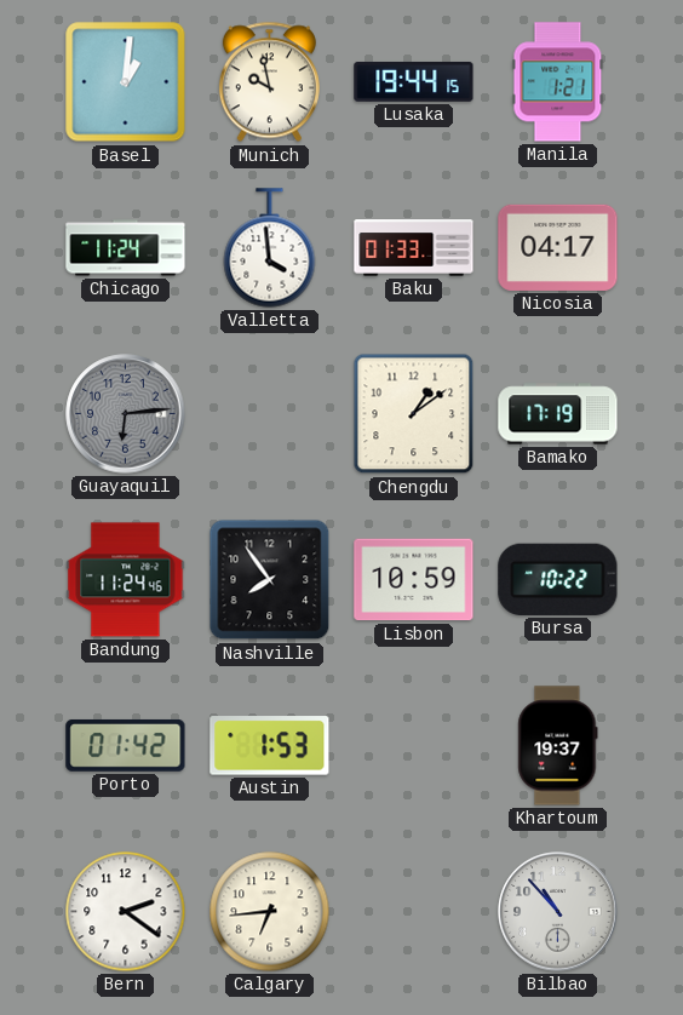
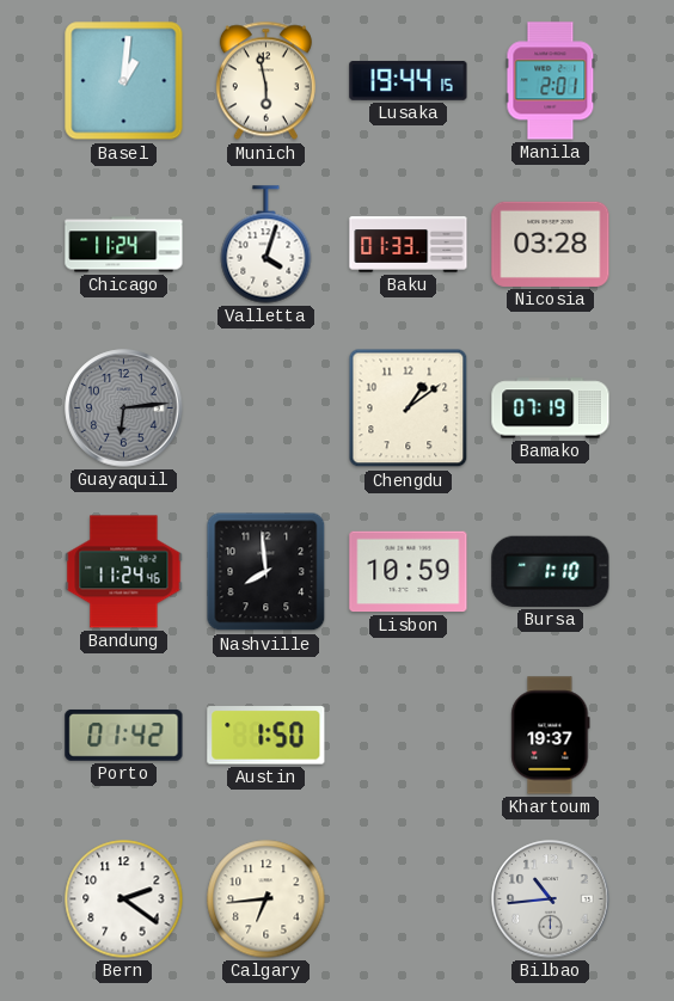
Munich: 9:58 -> 5:58 (265, 81)
Manila: 1:21 -> 2:01 (551, 81)
Valletta: 3:59 -> 4:03 (266, 245)
Nicosia: 04:17 -> 03:28 (551, 244)
Bamako: 17:19 -> 07:19 (551, 409)
Nashville: 7:54 -> 7:59 (266, 572)
Bursa: 10:22 -> 1:10 (551, 571)
Austin: 1:53 -> 1:50 (266, 736)
Bilbao: 10:53 -> 10:44 (551, 899)
